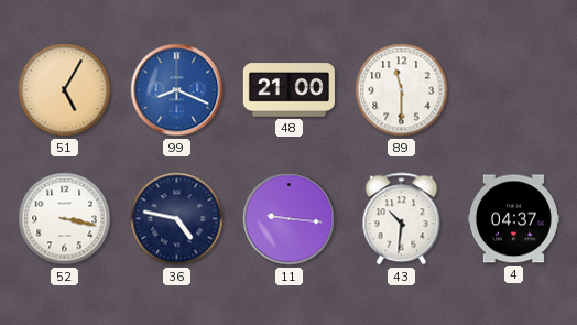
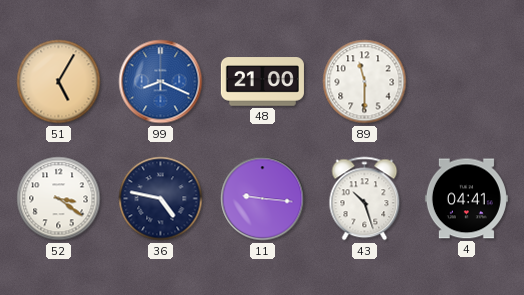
52: 3:17 -> 3:21 (59, 199)
43: 10:31 -> 10:27 (365, 199)
4: 04:37 -> 04:41 (466, 199)
